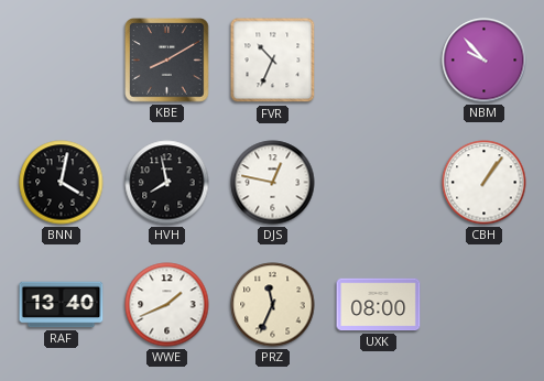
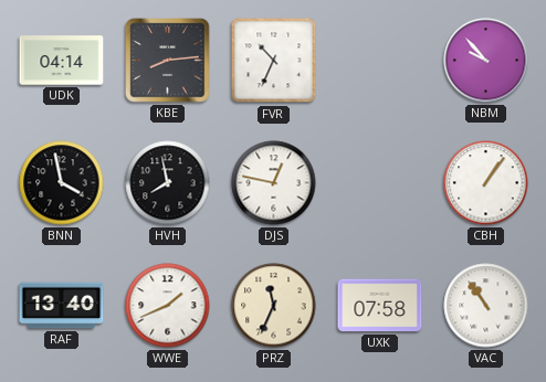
UDK: none -> 04:14 (62, 61)
KBE: 8:10 -> 8:14 (168, 61)
BNN: 4:02 -> 3:58 (62, 183)
UXK: 08:00 -> 07:58 (380, 306)
VAC: none -> 10:54 (486, 306)
